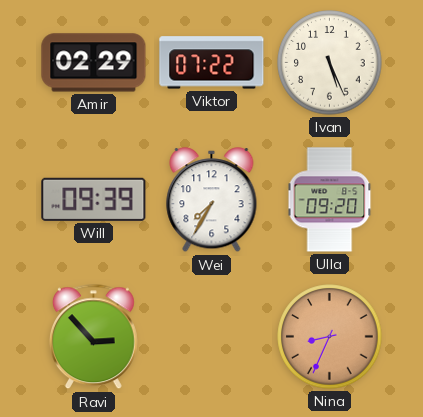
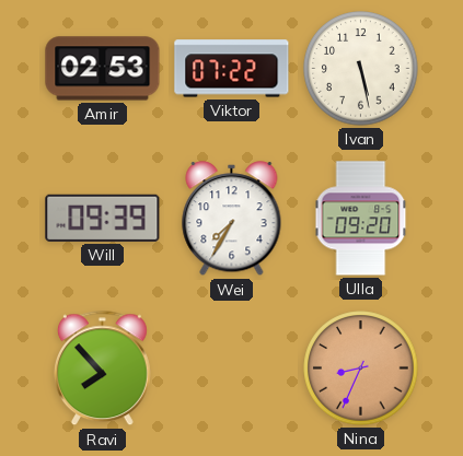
Amir: 02:29 -> 02:53 (103, 69)
Ivan: 5:26 -> 5:28 (361, 69)
Ravi: 2:53 -> 7:53 (103, 369)
